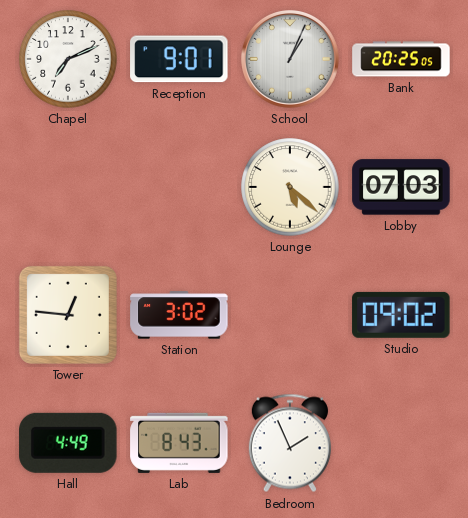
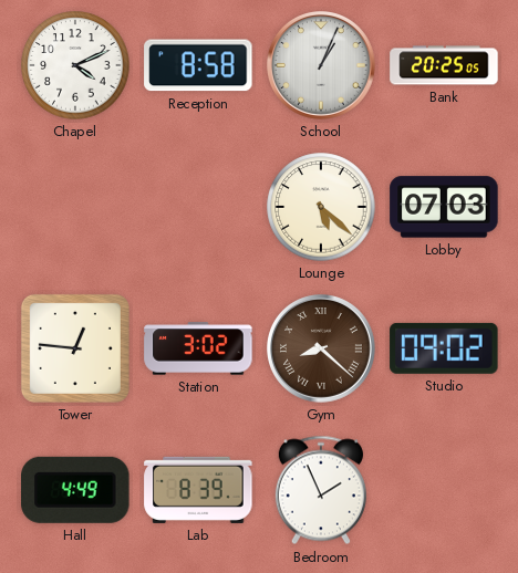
Chapel: 7:11 -> 4:11 (75, 65)
Reception: 9:01 -> 8:58 (198, 65)
Gym: none -> 8:22 (322, 350)
Lab: 8:43 -> 8:39 (198, 490)
